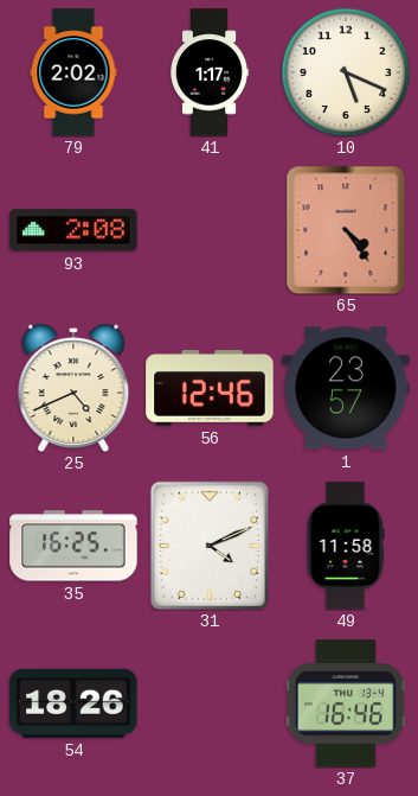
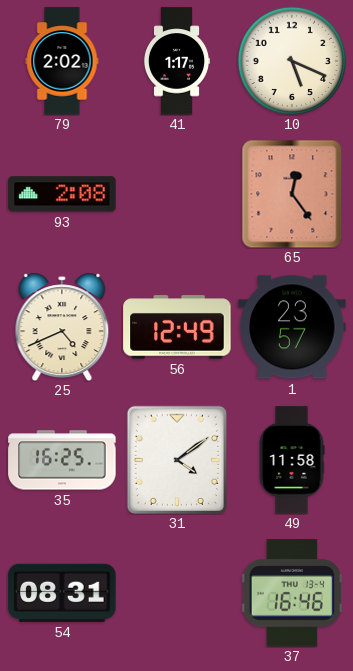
65: 4:24 -> 12:24 (292, 194)
56: 12:46 -> 12:49 (177, 327)
31: 4:11 -> 4:09 (177, 460)
54: 18:26 -> 08:31 (62, 593)
